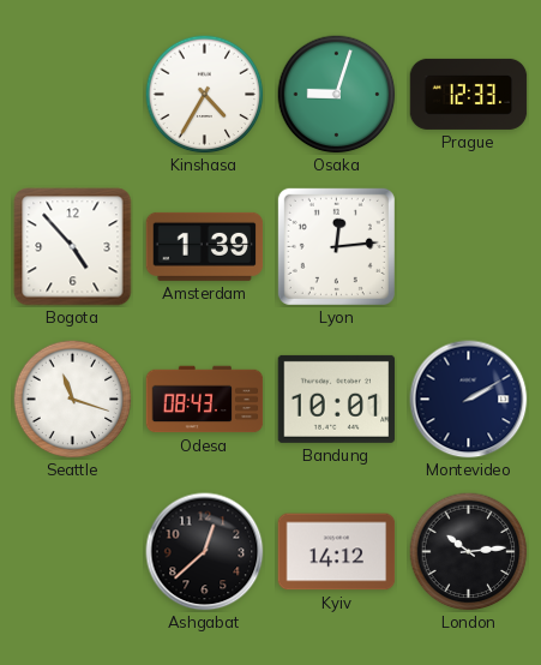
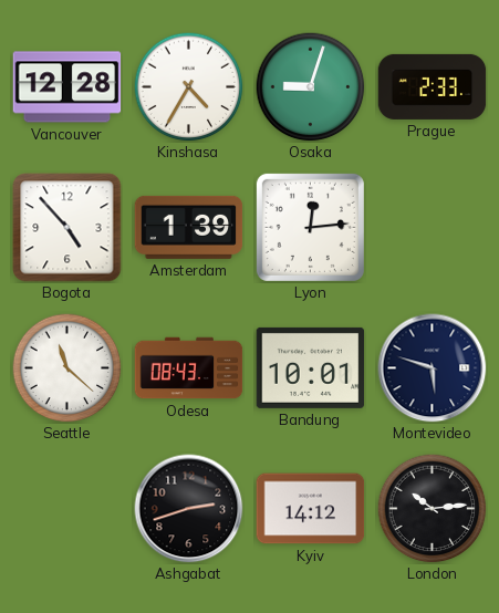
Vancouver: none -> 12:28 (67, 87)
Prague: 12:33 -> 2:33 (433, 86)
Seattle: 11:18 -> 11:22 (67, 368)
Montevideo: 2:10 -> 5:48 (433, 368)
Ashgabat: 12:38 -> 2:42 (189, 509)
